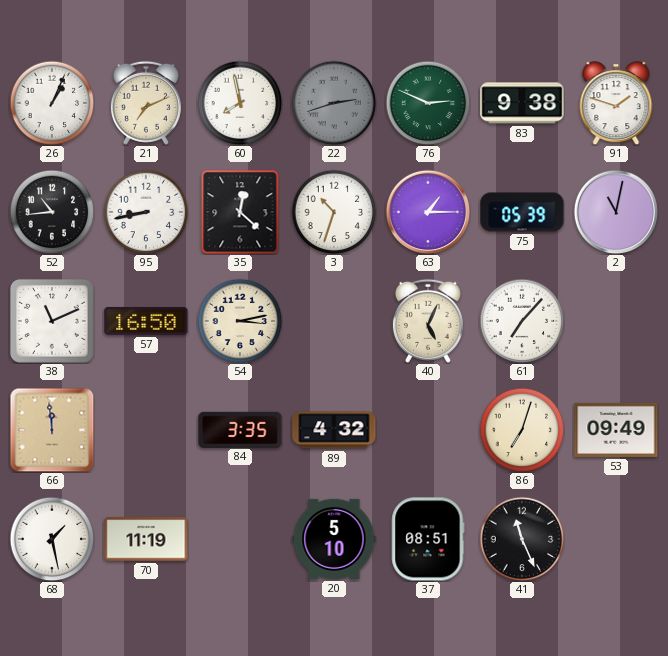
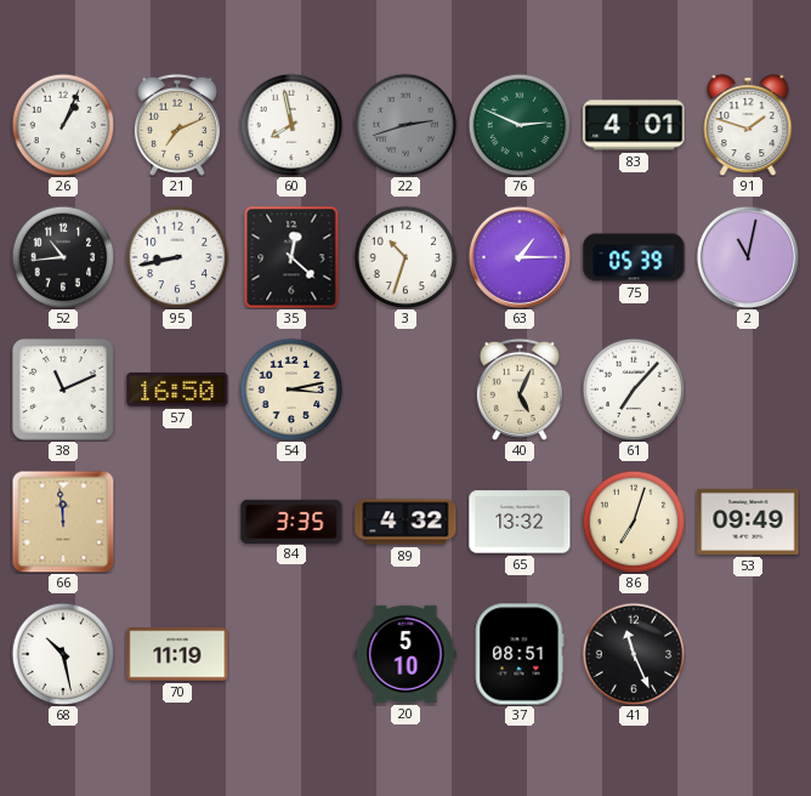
83: 9:38 -> 4:01 (634, 125)
65: none -> 13:32 (520, 522)
68: 1:28 -> 10:28 (63, 654)
